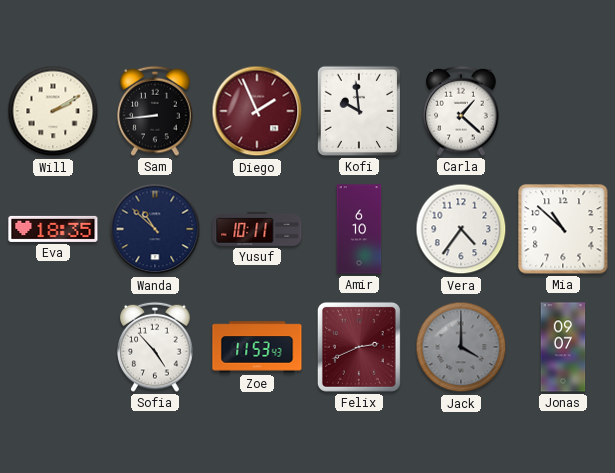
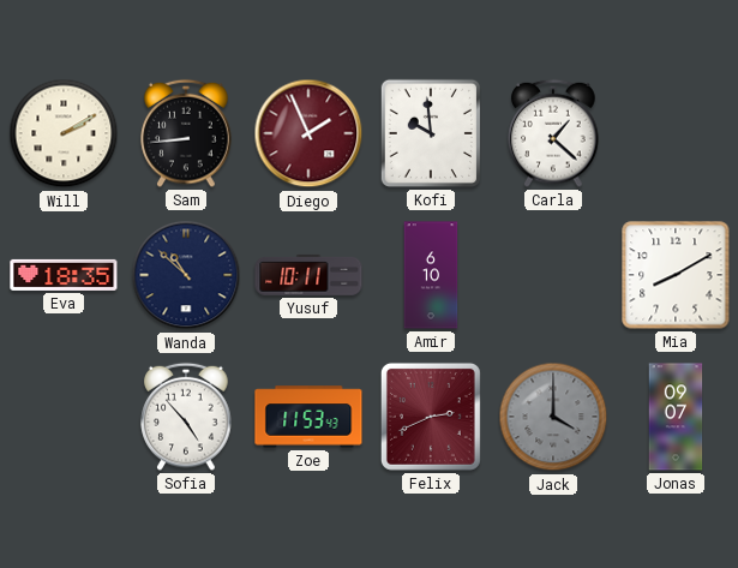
Vera: 4:36 -> none (461, 229)
Mia: 10:52 -> 8:10 (676, 275)
